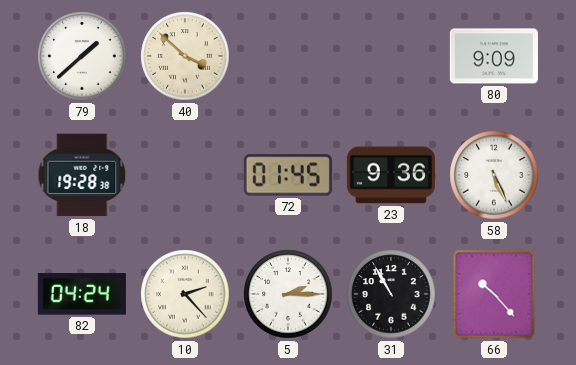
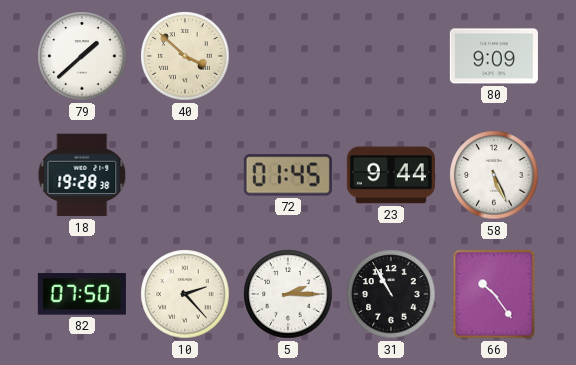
23: 9:36 -> 9:44 (391, 175)
82: 04:24 -> 07:50 (82, 294)
66: 10:23 -> 10:24 (494, 294)
